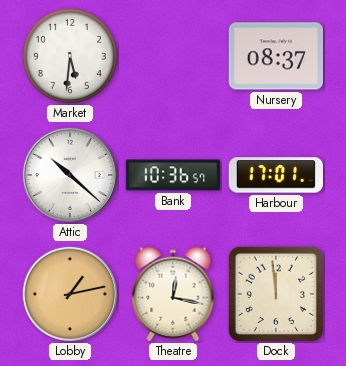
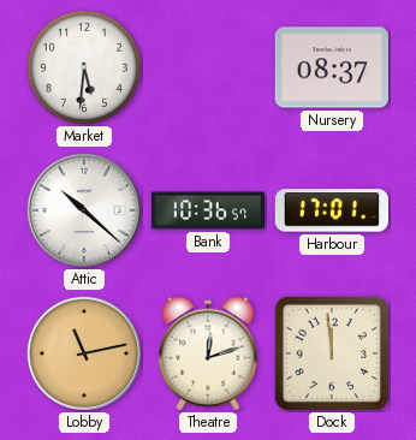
Lobby: 1:13 -> 11:13 (84, 353)
Theatre: 12:17 -> 12:12 (208, 353)
